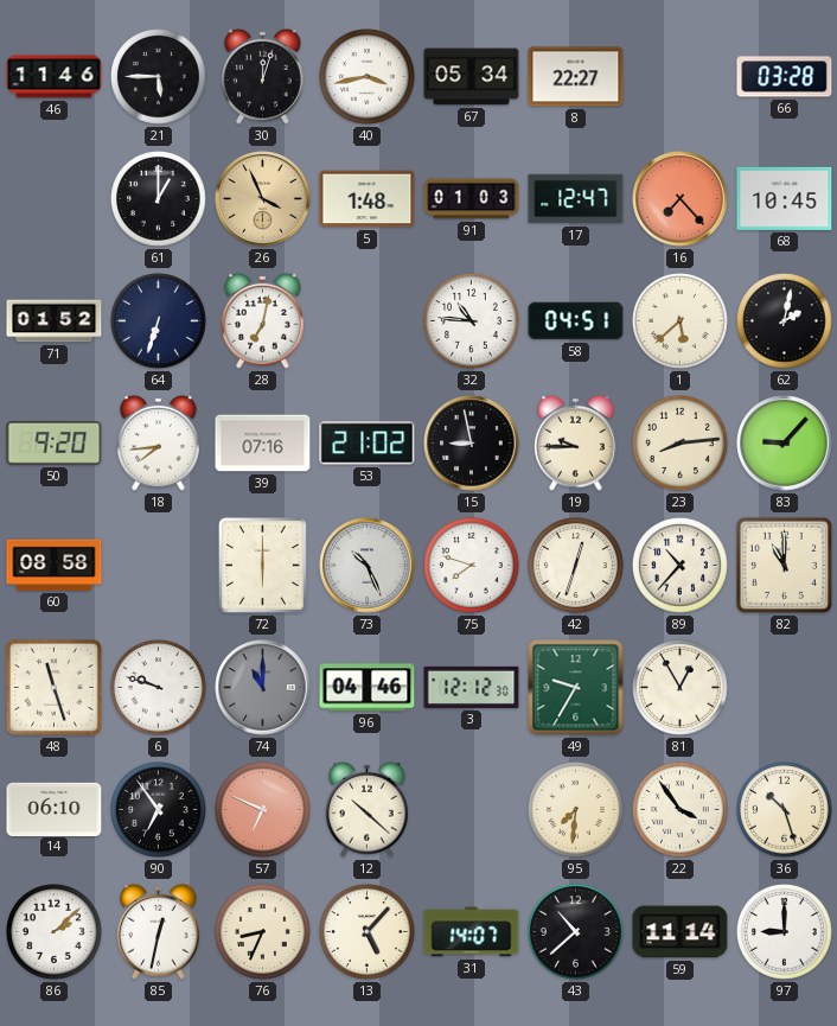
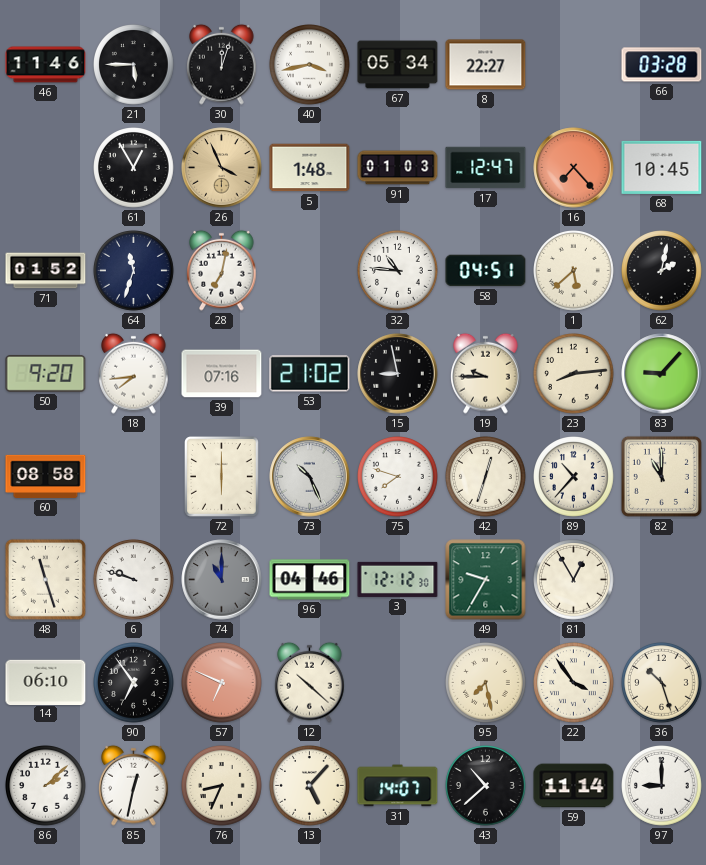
61: 1:00 -> 12:55 (134, 168)
64: 6:33 -> 11:33 (134, 271)
95: 7:31 -> 7:28 (486, 683)
